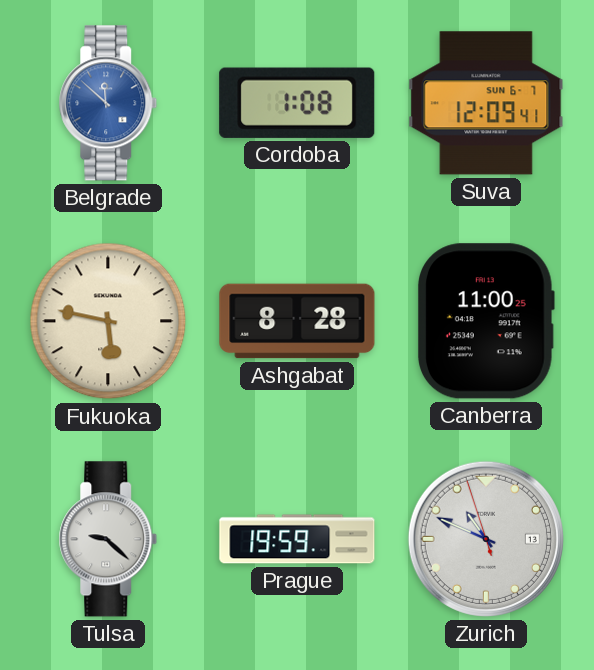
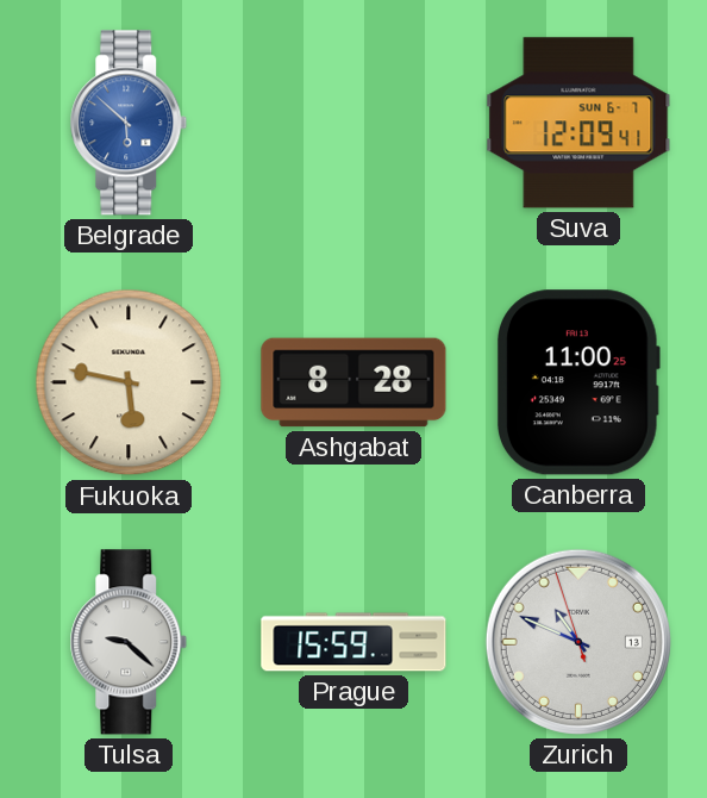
Belgrade: 11:52 -> 5:52 (129, 123)
Cordoba: 1:08 -> none (297, 103)
Prague: 19:59 -> 15:59 (353, 642)
